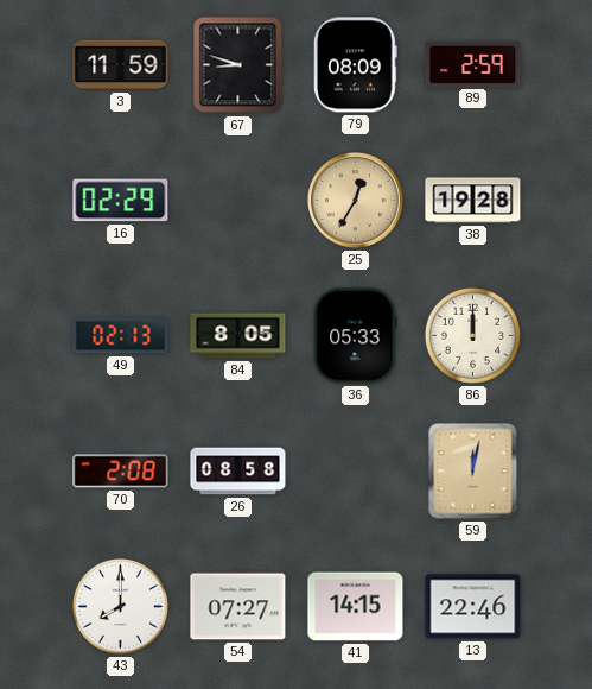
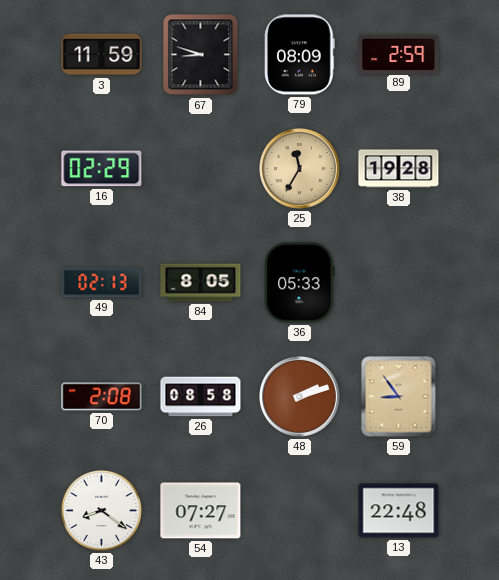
25: 12:35 -> 11:35 (300, 169)
86: 12:00 -> none (472, 335)
48: none -> 2:12 (300, 397)
59: 12:02 -> 8:54 (399, 397)
43: 8:00 -> 8:21 (101, 510)
41: 14:15 -> none (356, 607)
13: 22:46 -> 22:48 (399, 511)
